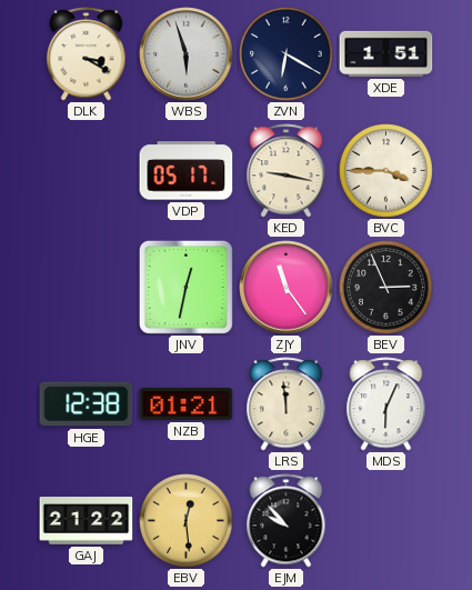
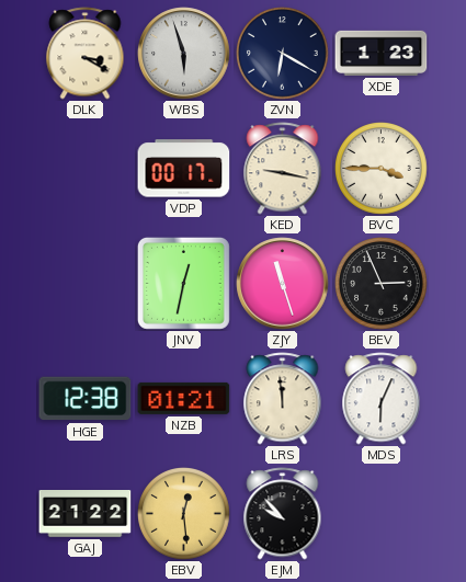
XDE: 1:51 -> 1:23 (382, 53)
VDP: 05:17 -> 00:17 (184, 169)
ZJY: 11:24 -> 11:27 (283, 284)
